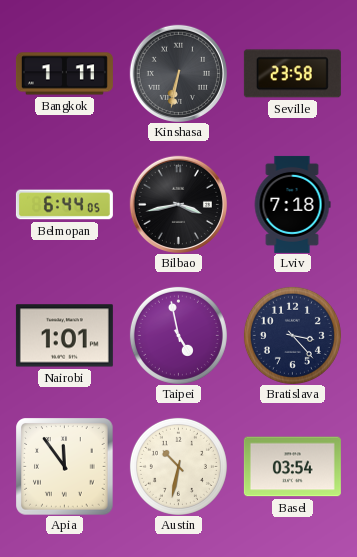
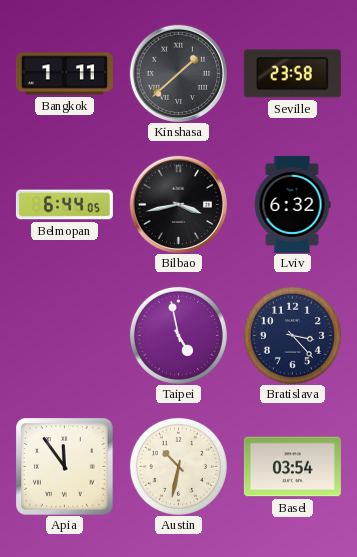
Kinshasa: 6:32 -> 1:38 (178, 73)
Lviv: 7:18 -> 6:32 (292, 204)
Nairobi: 1:01 -> none (64, 336)
